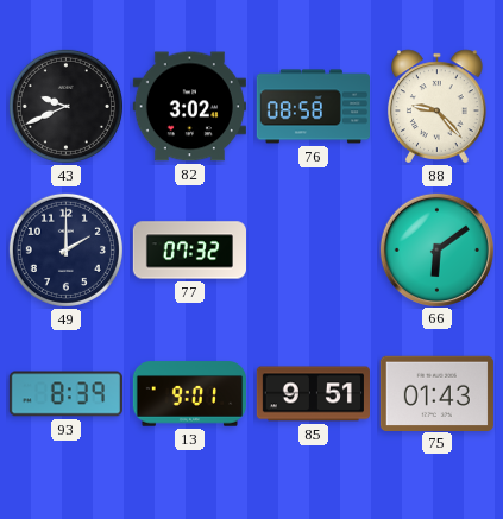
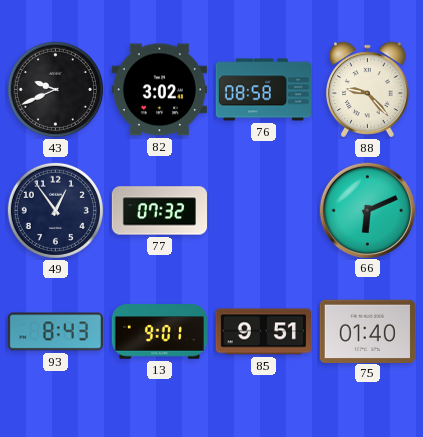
49: 2:00 -> 12:54 (55, 210)
66: 6:09 -> 6:11 (367, 210)
93: 8:39 -> 8:43 (55, 332)
75: 01:43 -> 01:40 (367, 331)
